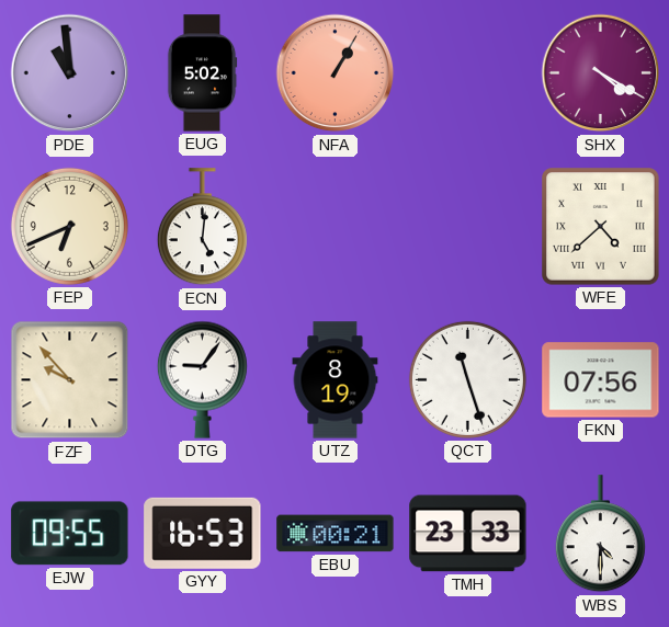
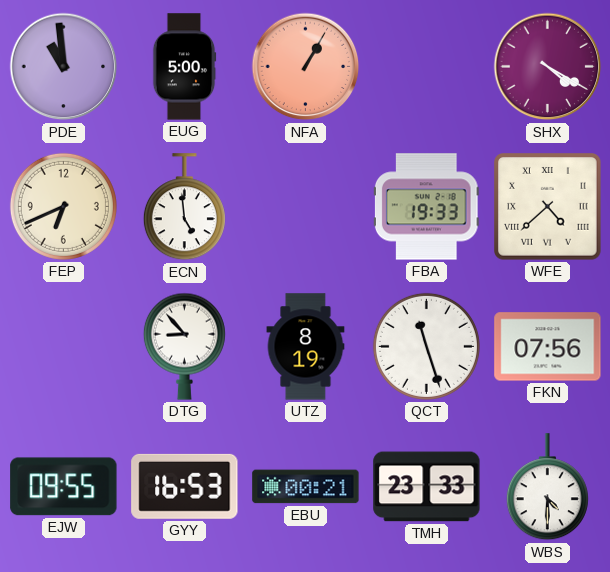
EUG: 5:02 -> 5:00 (184, 67)
ECN: 5:01 -> 4:59 (184, 207)
FBA: none -> 19:33 (426, 207)
FZF: 9:53 -> none (70, 380)
DTG: 9:06 -> 8:53 (184, 346)
